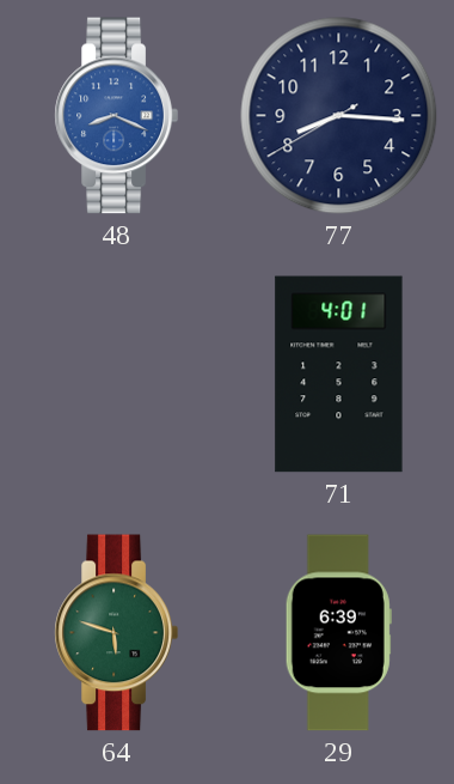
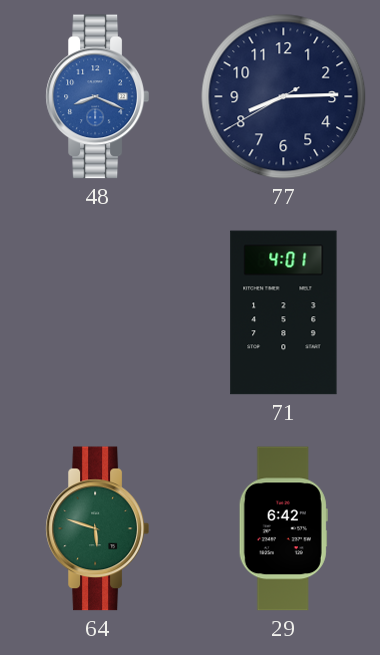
77: 8:15 -> 8:14 (284, 97)
29: 6:39 -> 6:42 (283, 529)
